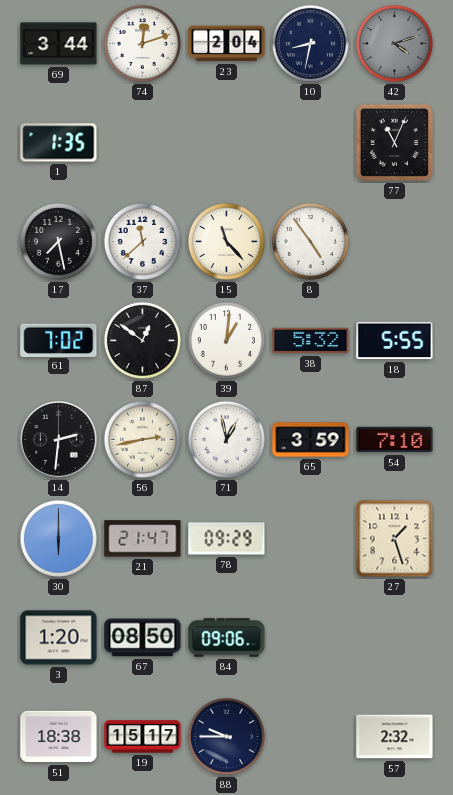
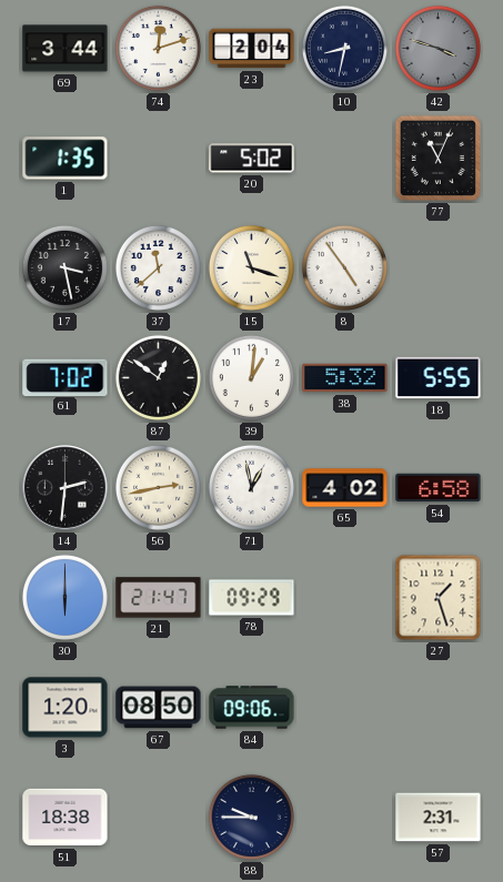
42: 4:12 -> 3:48 (437, 48)
20: none -> 5:02 (252, 159)
17: 7:28 -> 3:28 (64, 267)
15: 11:23 -> 11:18 (251, 267)
65: 3:59 -> 4:02 (345, 488)
54: 7:10 -> 6:58 (439, 488)
19: 15:17 -> none (143, 737)
57: 2:32 -> 2:31 (439, 818)
